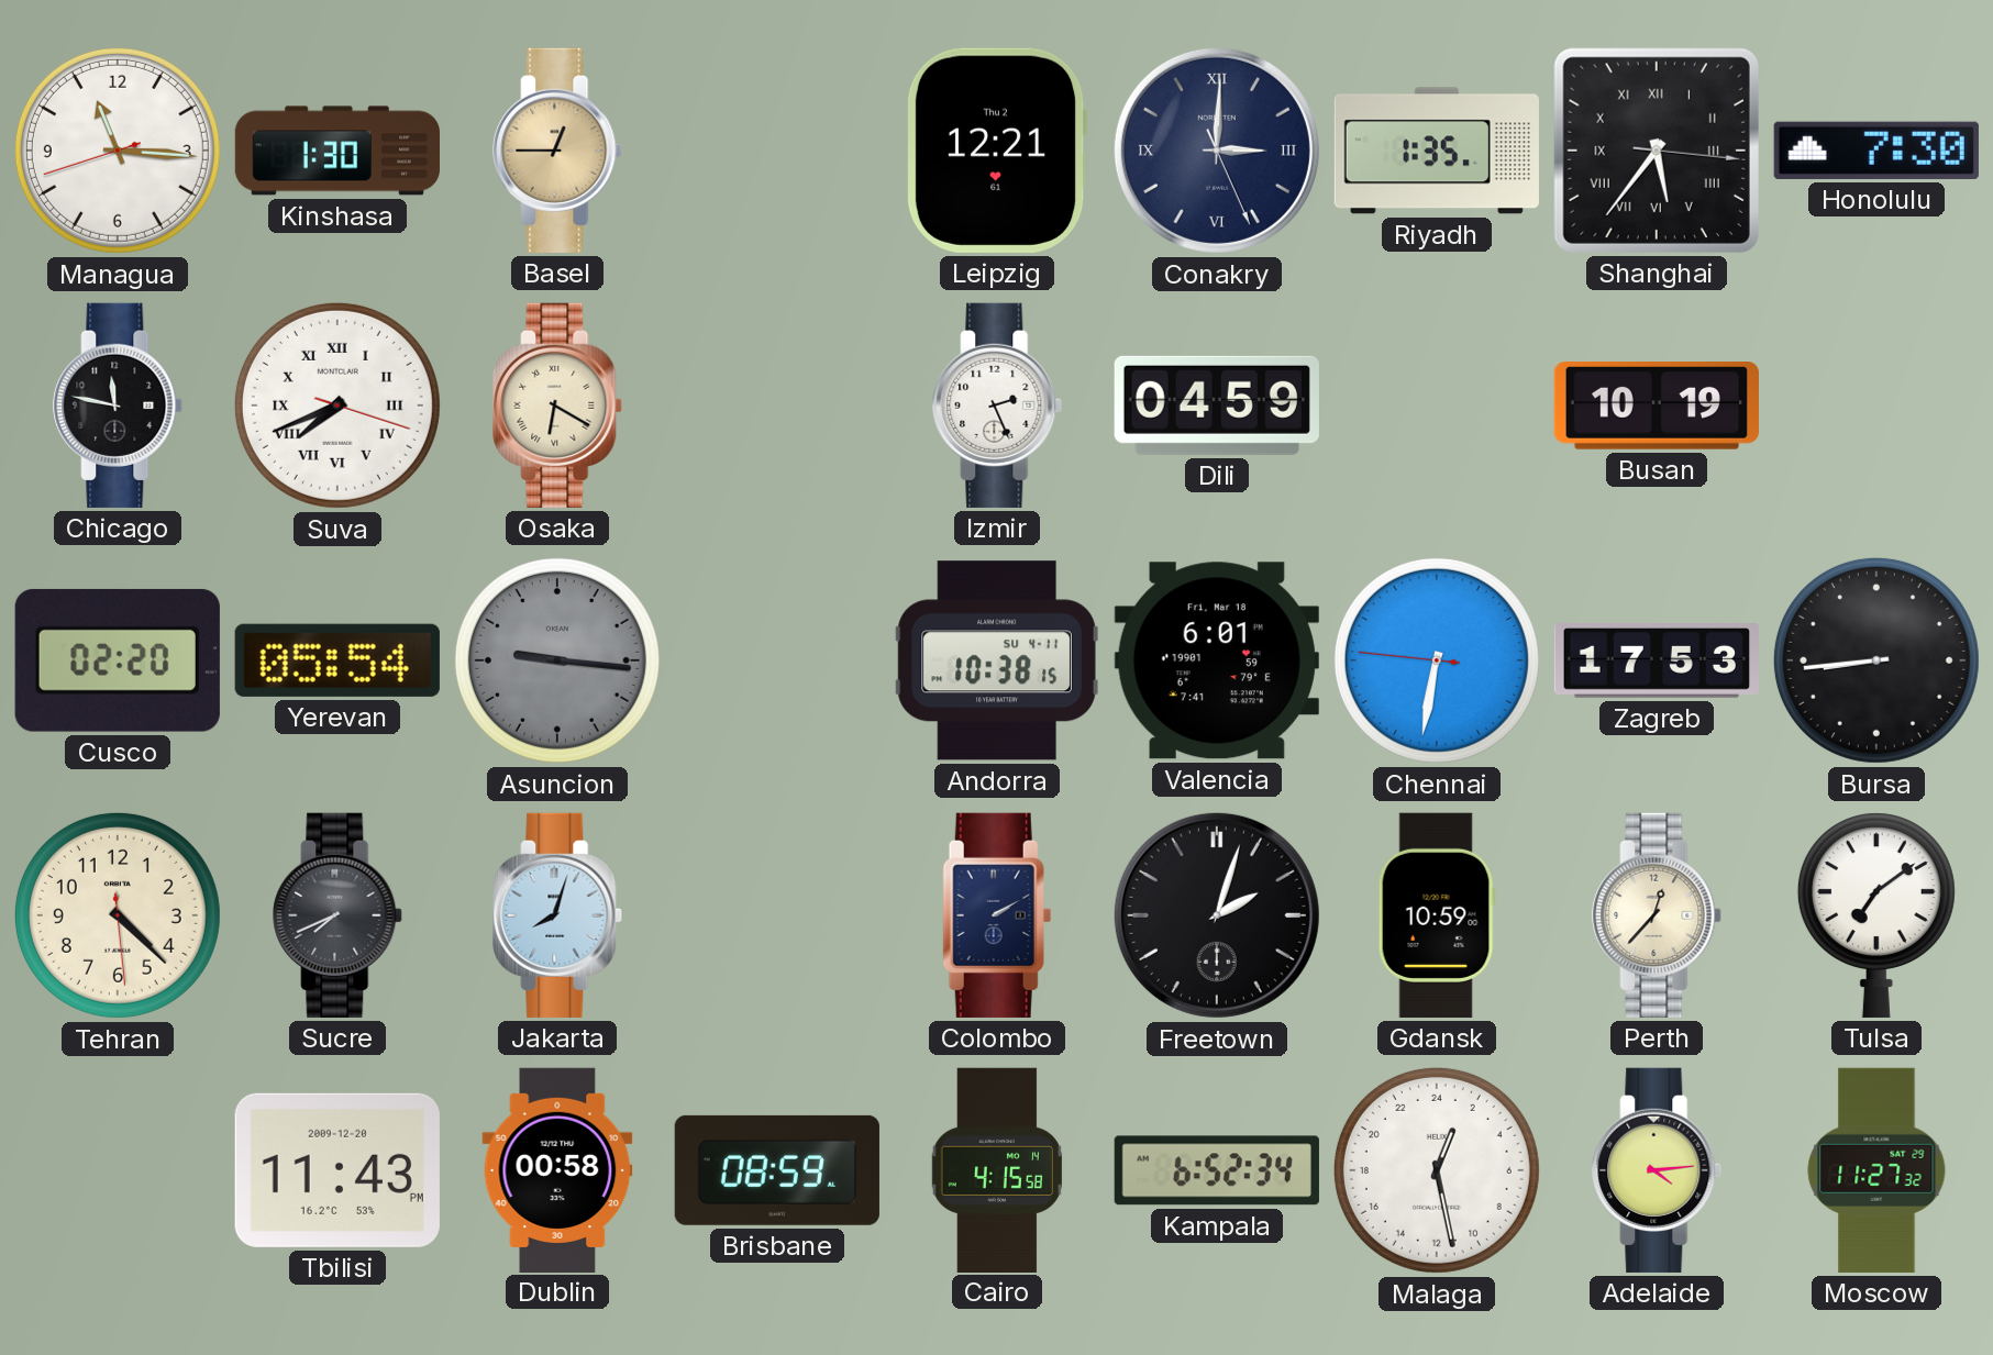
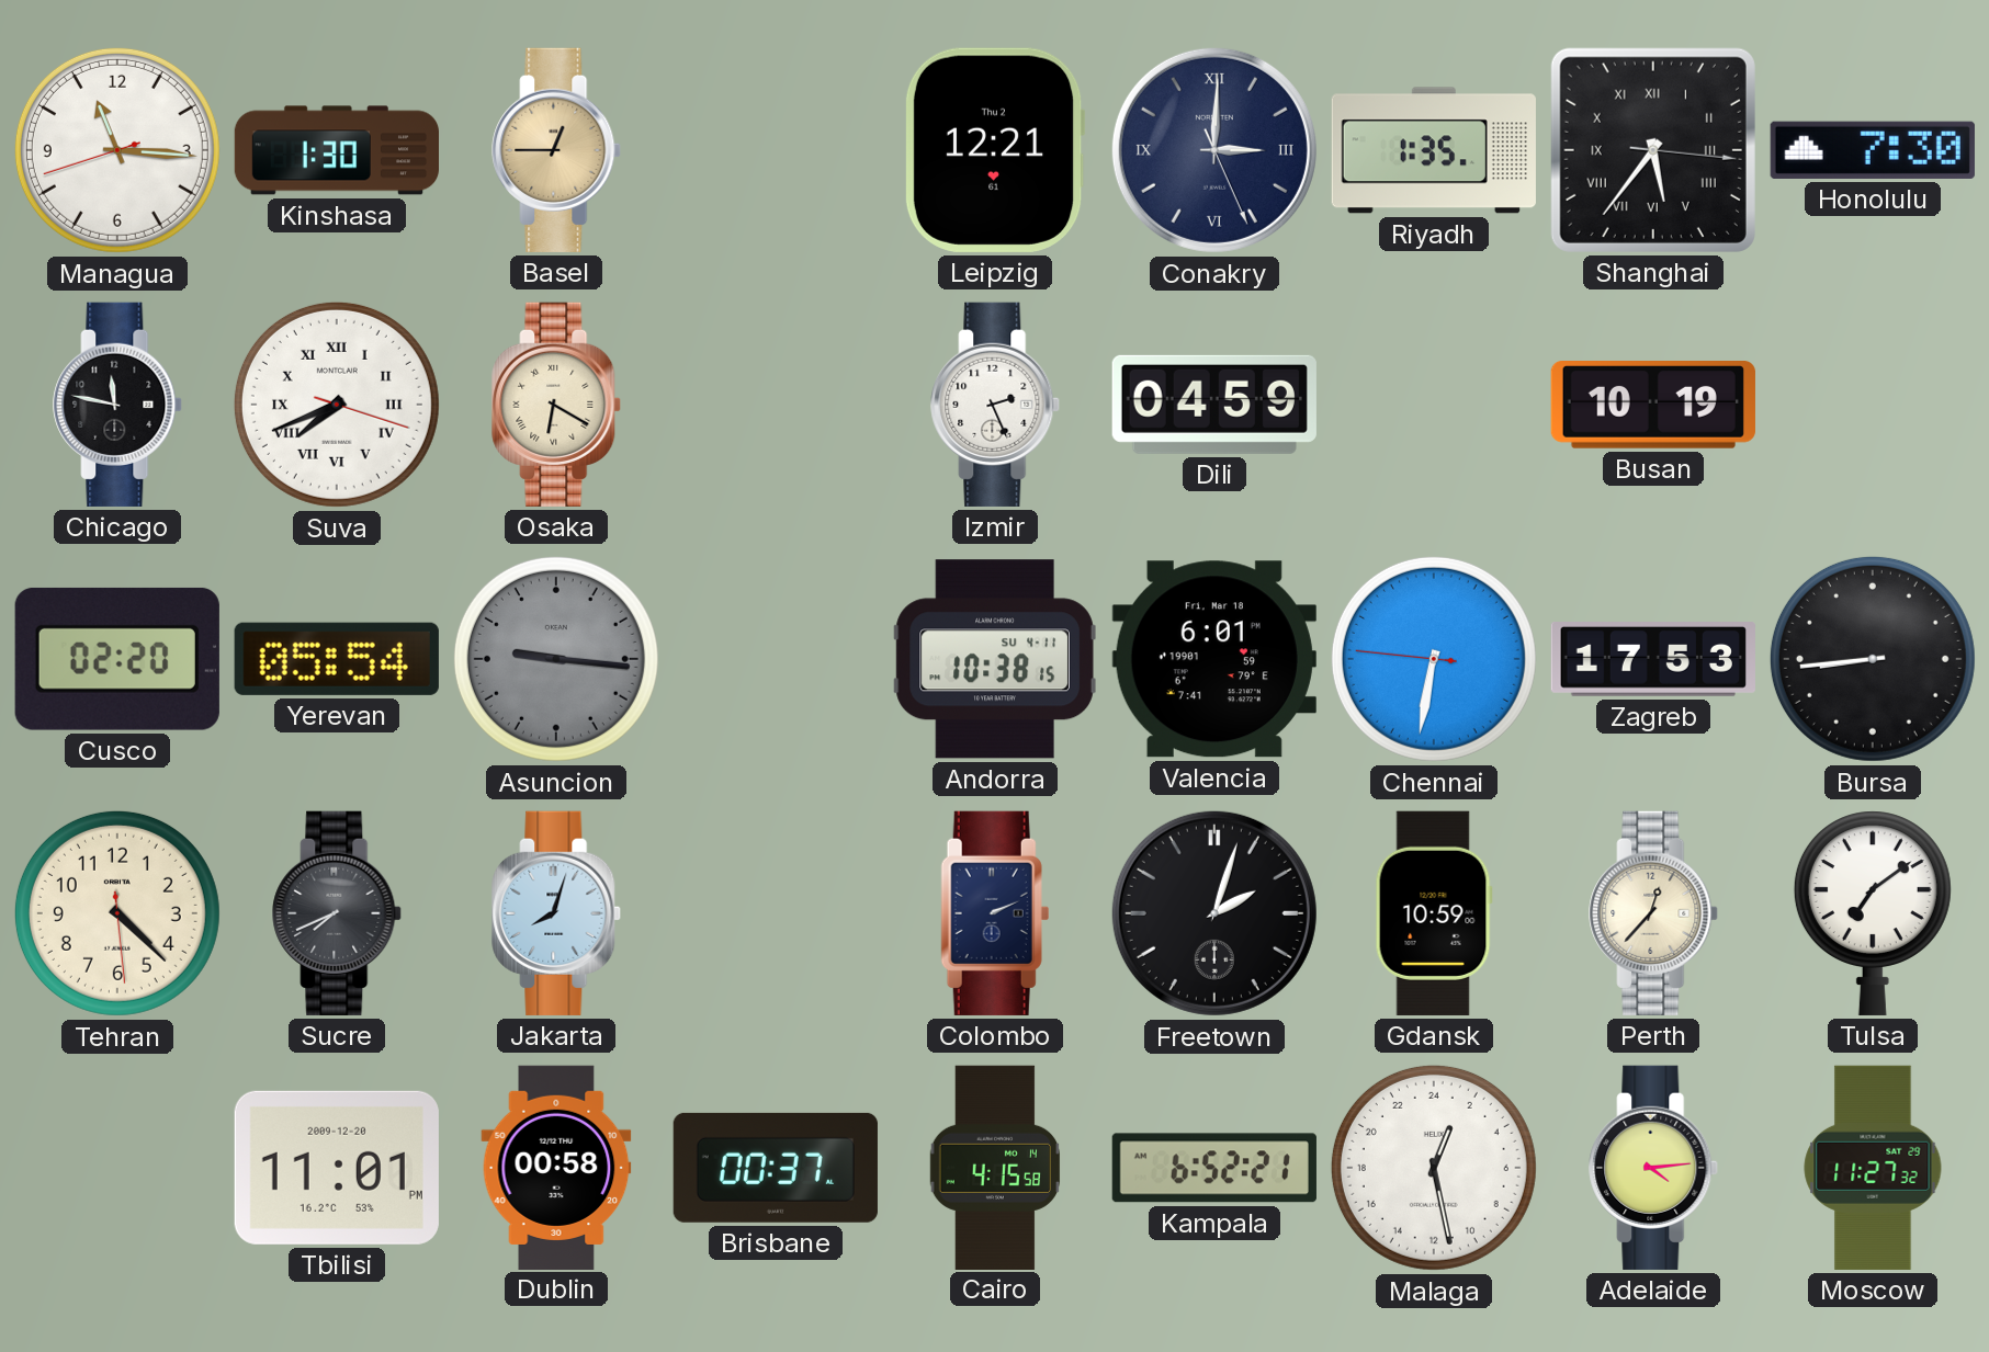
Colombo: 2:10 -> 2:11 (995, 913)
Tbilisi: 11:43 -> 11:01 (337, 1168)
Brisbane: 08:59 -> 00:37 (776, 1168)
Kampala: 6:52:34 -> 6:52:21 (1214, 1168)
